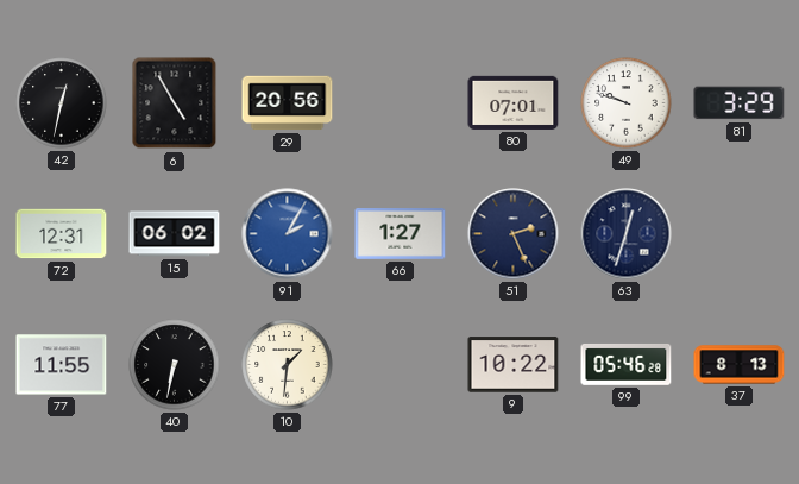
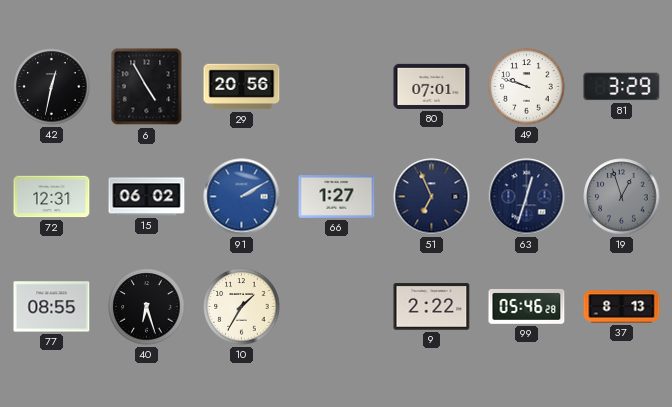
91: 2:05 -> 2:10 (242, 197)
51: 2:26 -> 6:56 (432, 197)
19: none -> 12:57 (622, 197)
77: 11:55 -> 08:55 (52, 307)
40: 6:32 -> 6:27 (147, 307)
10: 1:31 -> 1:35 (242, 307)
9: 10:22 -> 2:22 (432, 307)
